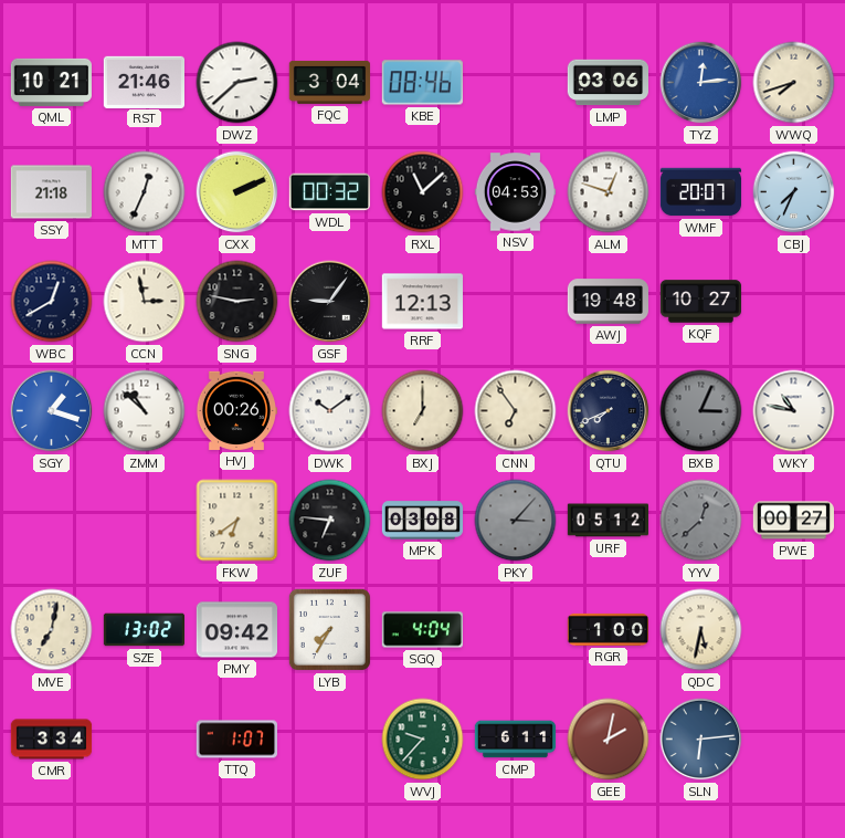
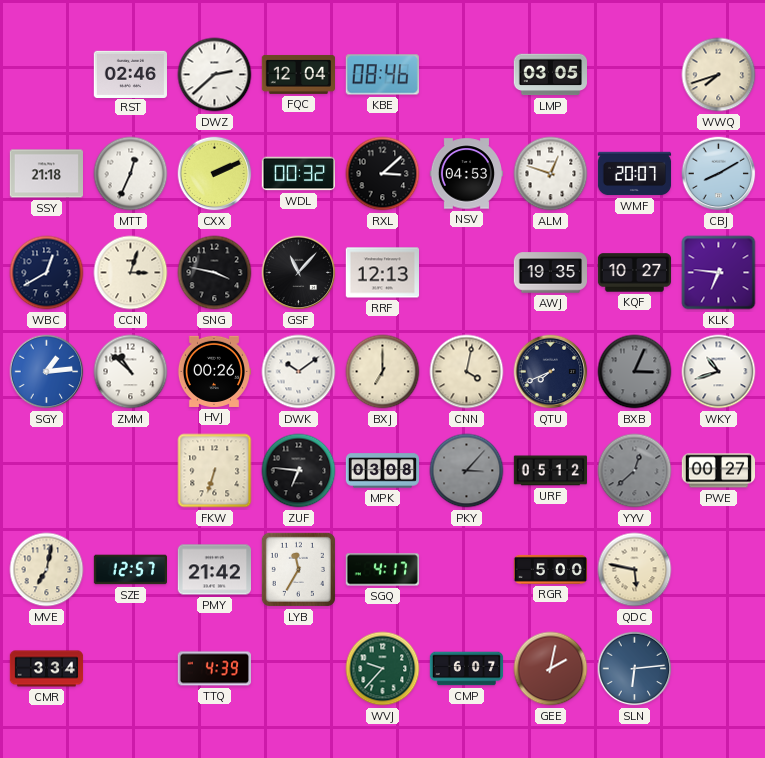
QML: 10:21 -> none (51, 82)
RST: 21:46 -> 02:46 (130, 74)
FQC: 3:04 -> 12:04 (298, 74)
LMP: 03:06 -> 03:05 (550, 75)
TYZ: 12:14 -> none (701, 83)
RXL: 11:08 -> 3:08 (383, 174)
CBJ: 7:34 -> 8:10 (719, 174)
CCN: 2:58 -> 3:03 (131, 273)
SNG: 2:47 -> 3:47 (215, 273)
GSF: 9:06 -> 11:07 (299, 273)
AWJ: 19:48 -> 19:35 (550, 273)
KLK: none -> 6:46 (719, 273)
SGY: 1:18 -> 1:14 (47, 372)
CNN: 6:54 -> 4:02 (467, 372)
WKY: 10:47 -> 10:42 (719, 372)
FKW: 6:39 -> 6:33 (215, 471)
SZE: 13:02 -> 12:57 (131, 570)
PMY: 09:42 -> 21:42 (214, 570)
LYB: 7:35 -> 11:35 (298, 569)
SGQ: 4:04 -> 4:17 (382, 570)
RGR: 1:00 -> 5:00 (550, 569)
QDC: 5:32 -> 5:47 (635, 570)
TTQ: 1:07 -> 4:39 (214, 669)
CMP: 6:11 -> 6:07 (467, 669)
